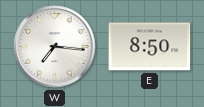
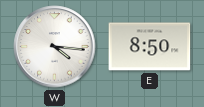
W: 7:16 -> 4:16 (55, 47)
